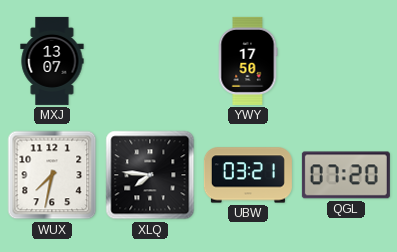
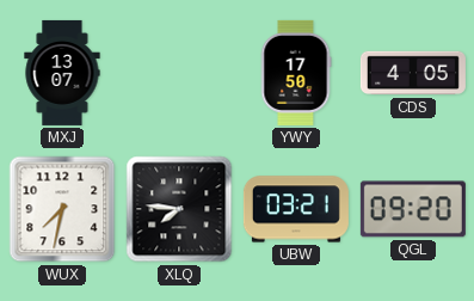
CDS: none -> 4:05 (413, 73)
QGL: 07:20 -> 09:20 (413, 209)
